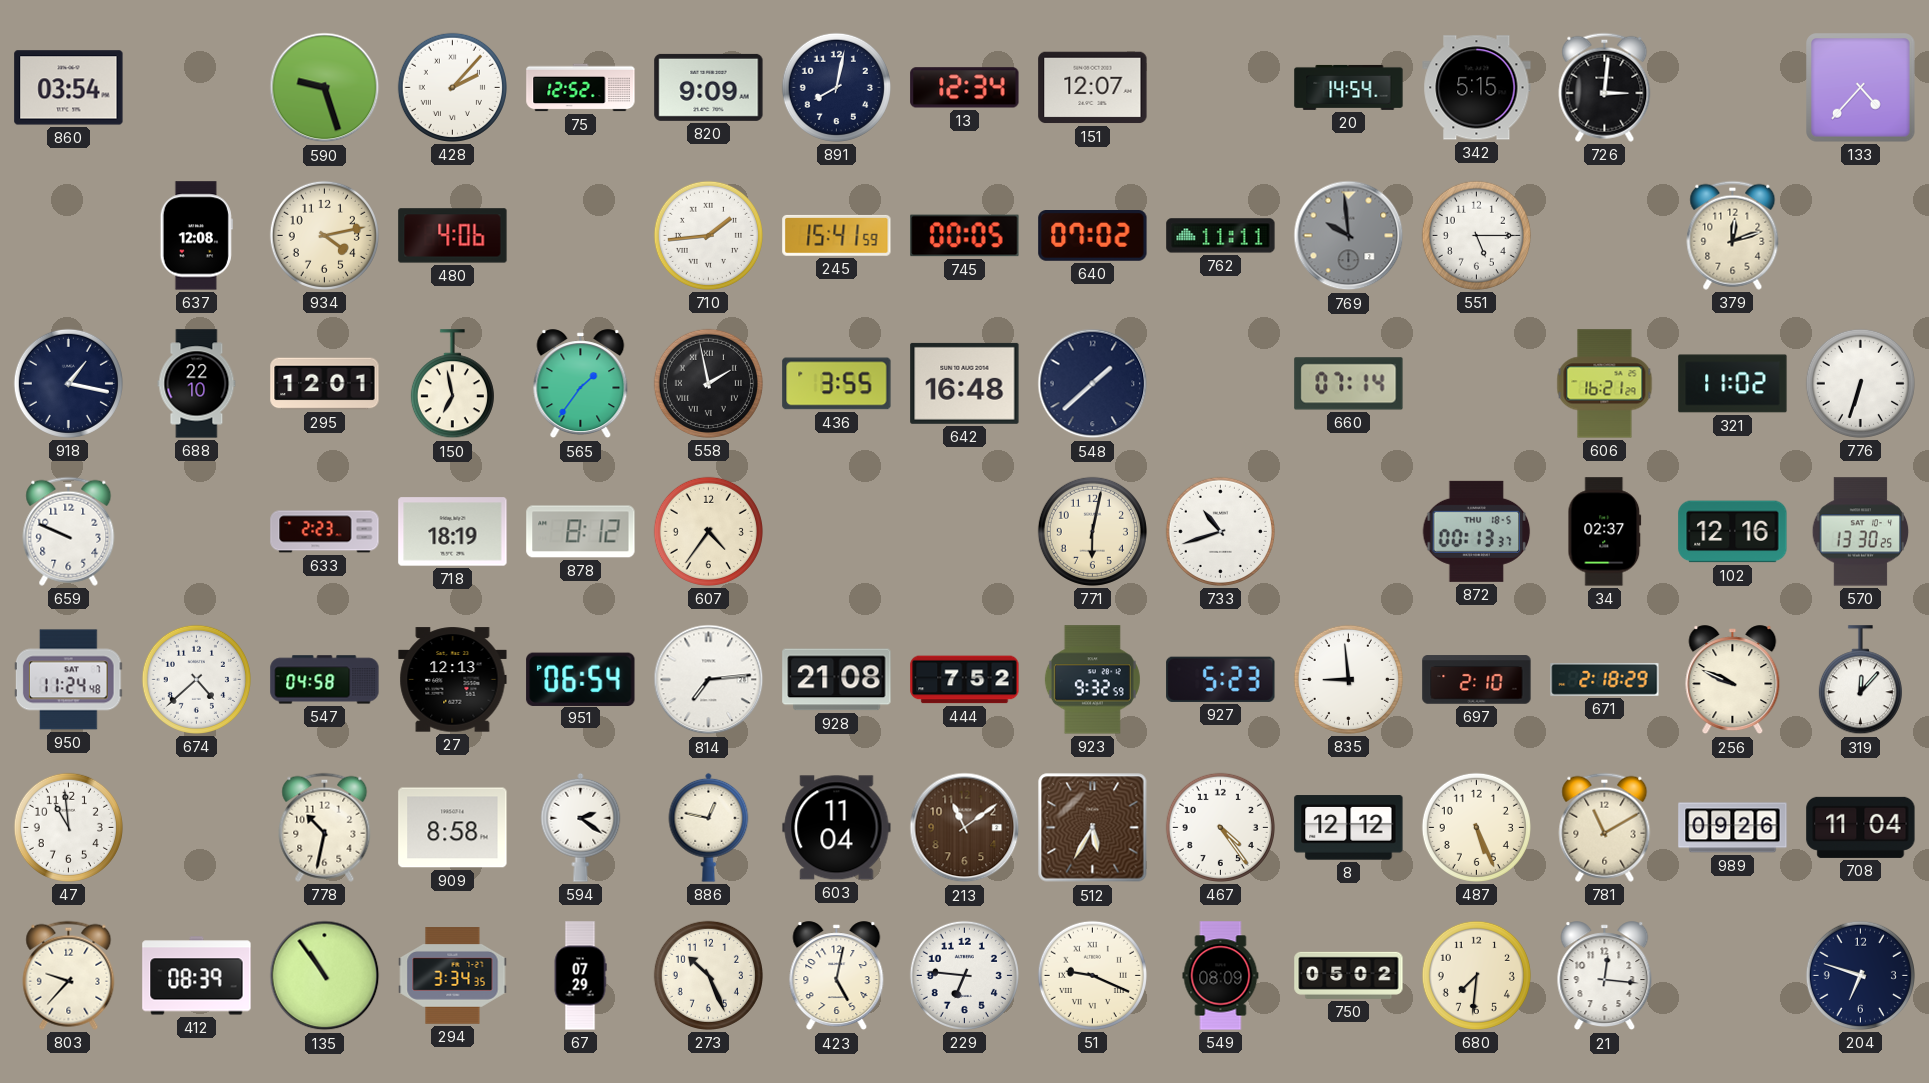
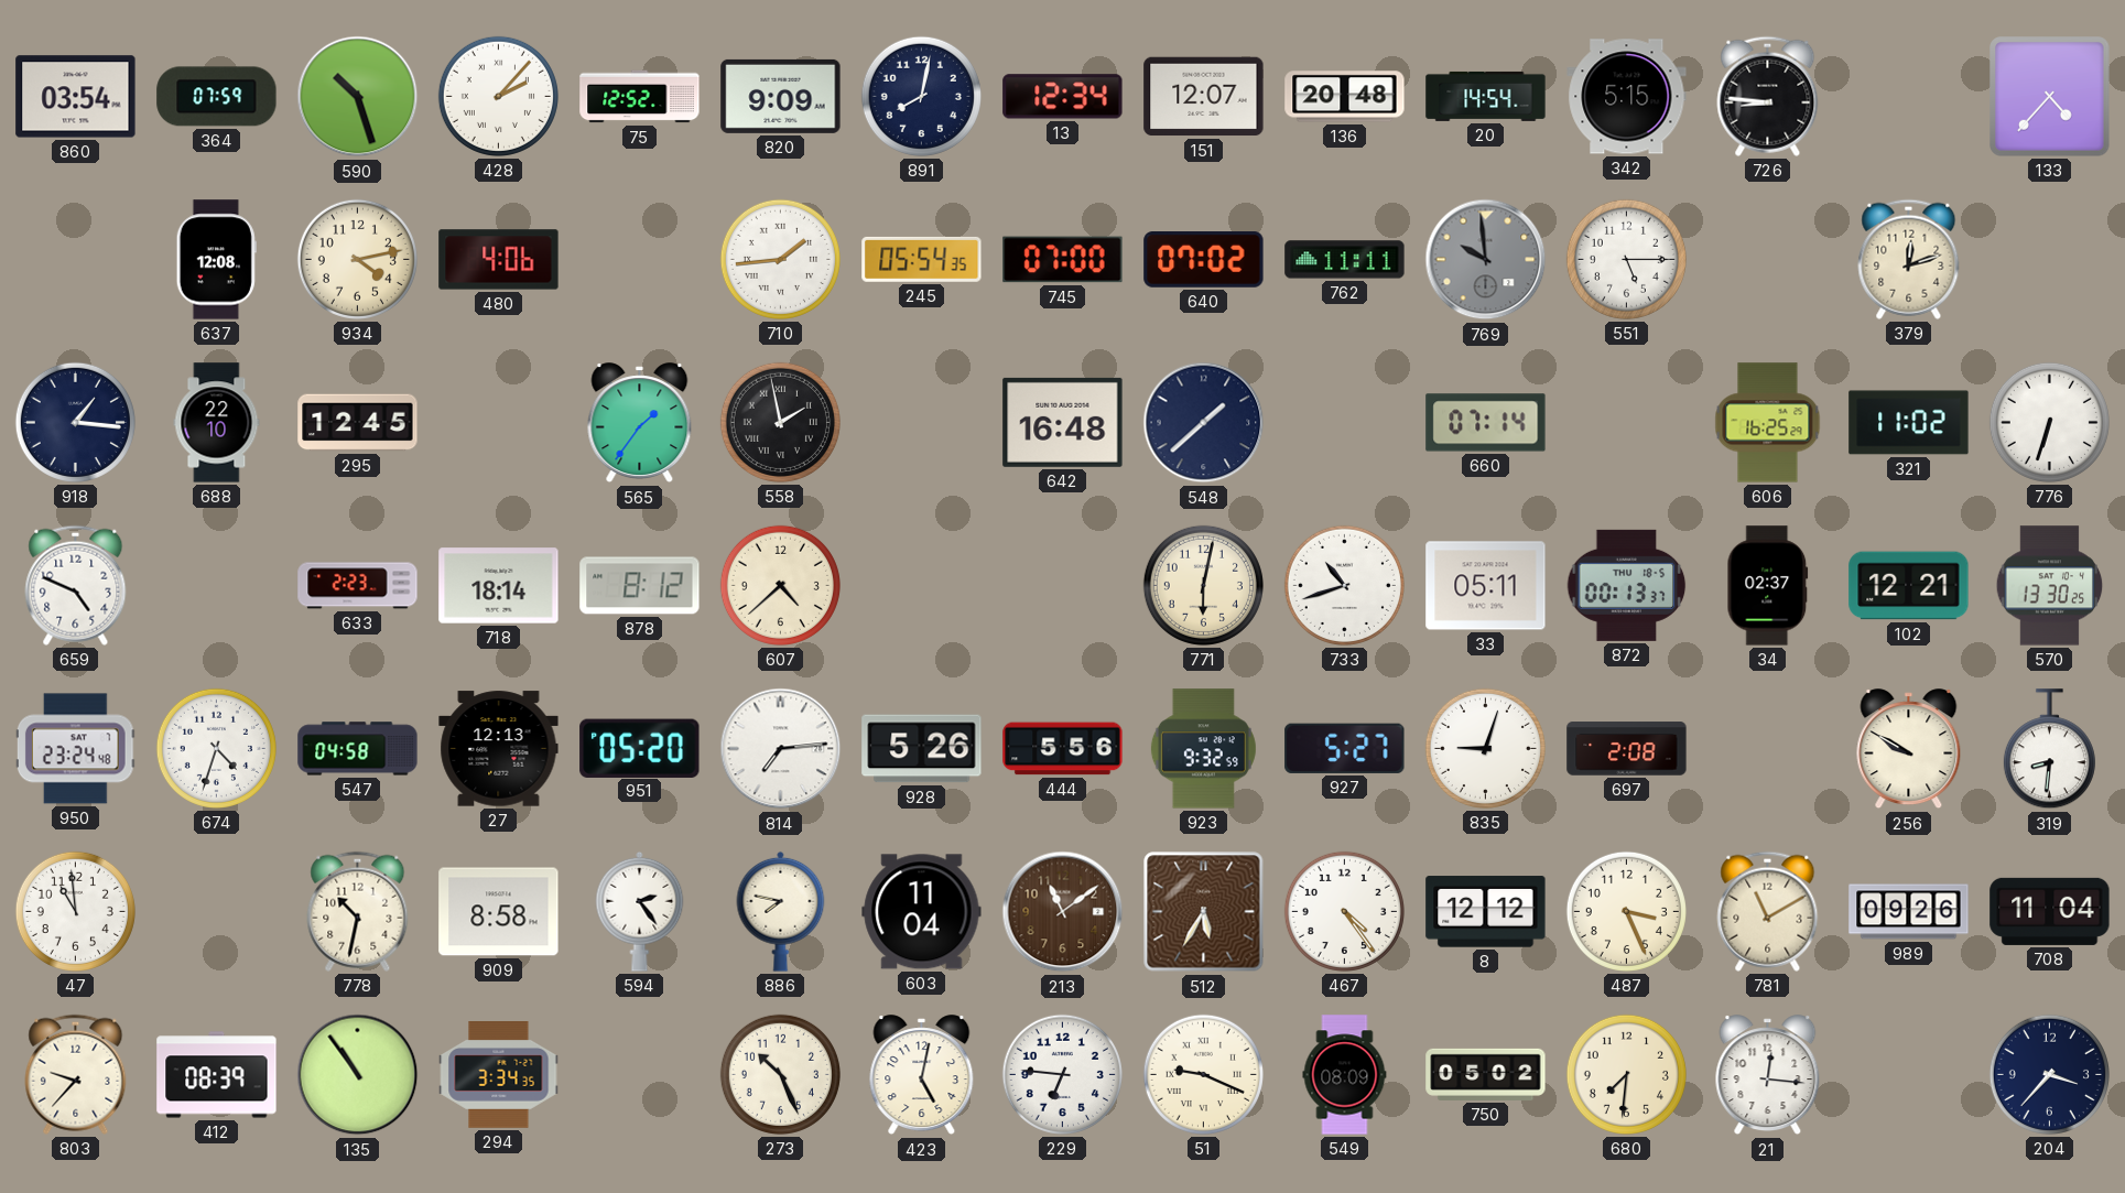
364: none -> 07:59 (217, 97)
590: 9:27 -> 10:27 (358, 97)
136: none -> 20:48 (1345, 97)
726: 3:01 -> 8:46 (1768, 96)
245: 15:41 -> 05:54 (922, 259)
745: 00:05 -> 07:00 (1063, 260)
918: 1:17 -> 1:16 (75, 422)
295: 12:01 -> 12:45 (358, 423)
150: 6:58 -> none (452, 384)
436: 3:55 -> none (837, 384)
606: 16:21 -> 16:25 (1768, 423)
659: 9:49 -> 4:49 (76, 585)
718: 18:19 -> 18:14 (499, 586)
607: 4:36 -> 4:38 (780, 585)
33: none -> 05:11 (1486, 586)
102: 12:16 -> 12:21 (1909, 586)
950: 11:24 -> 23:24 (75, 749)
674: 4:38 -> 4:33 (216, 748)
951: 06:54 -> 05:20 (640, 748)
928: 21:08 -> 5:26 (922, 749)
444: 7:52 -> 5:56 (1063, 749)
927: 5:23 -> 5:27 (1345, 748)
835: 8:59 -> 9:03 (1485, 748)
697: 2:10 -> 2:08 (1627, 749)
671: 2:18 -> none (1605, 679)
256: 9:49 -> 9:50 (1909, 749)
319: 12:07 -> 8:31 (2049, 749)
594: 2:21 -> 2:24 (640, 911)
886: 12:47 -> 7:47 (781, 911)
487: 5:26 -> 3:26 (1626, 911)
67: 07:29 -> none (580, 976)
204: 6:48 -> 3:37 (2049, 1074)
